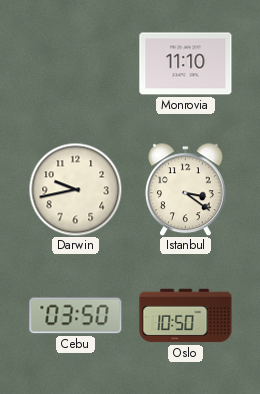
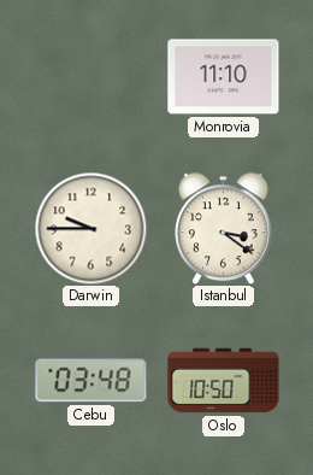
Darwin: 9:43 -> 9:45 (90, 228)
Cebu: 03:50 -> 03:48 (91, 381)
